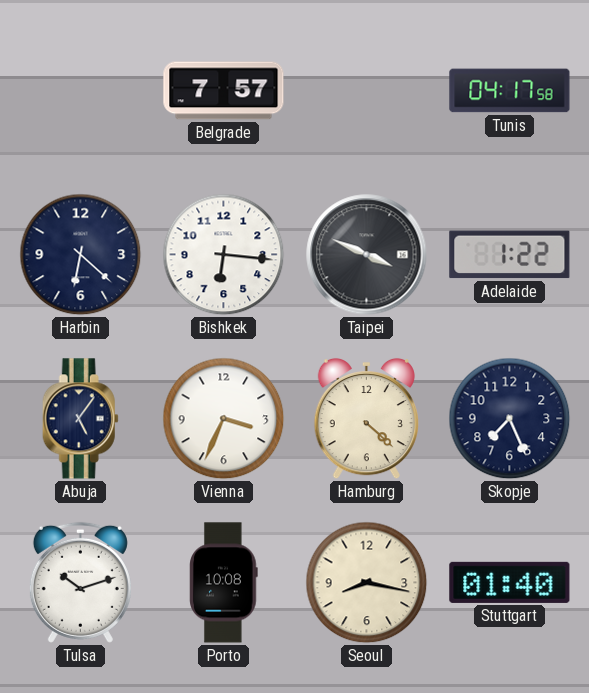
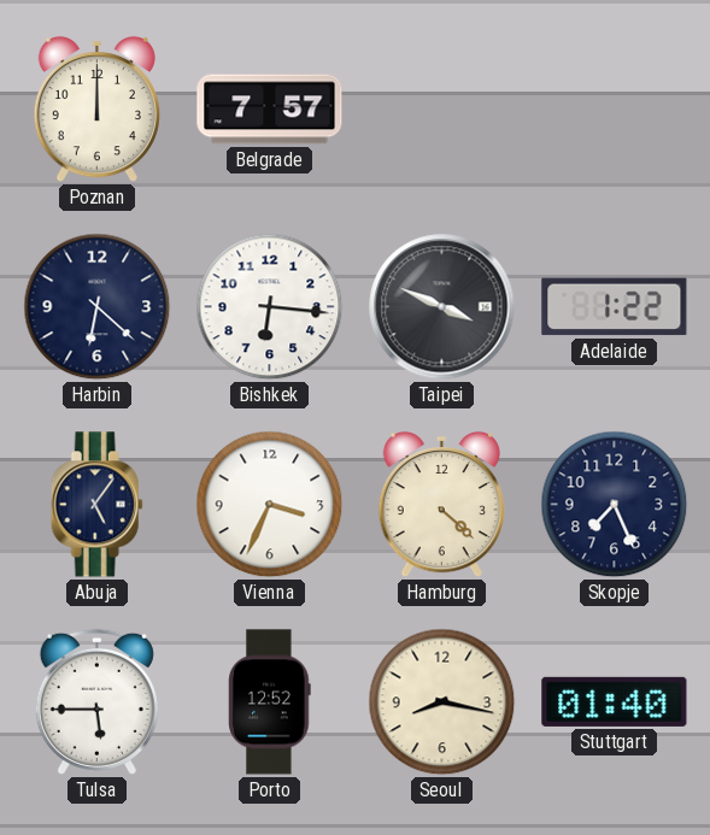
Poznan: none -> 12:00 (96, 110)
Tunis: 04:17 -> none (510, 91)
Tulsa: 10:12 -> 5:45 (96, 701)
Porto: 10:08 -> 12:52 (270, 702)
